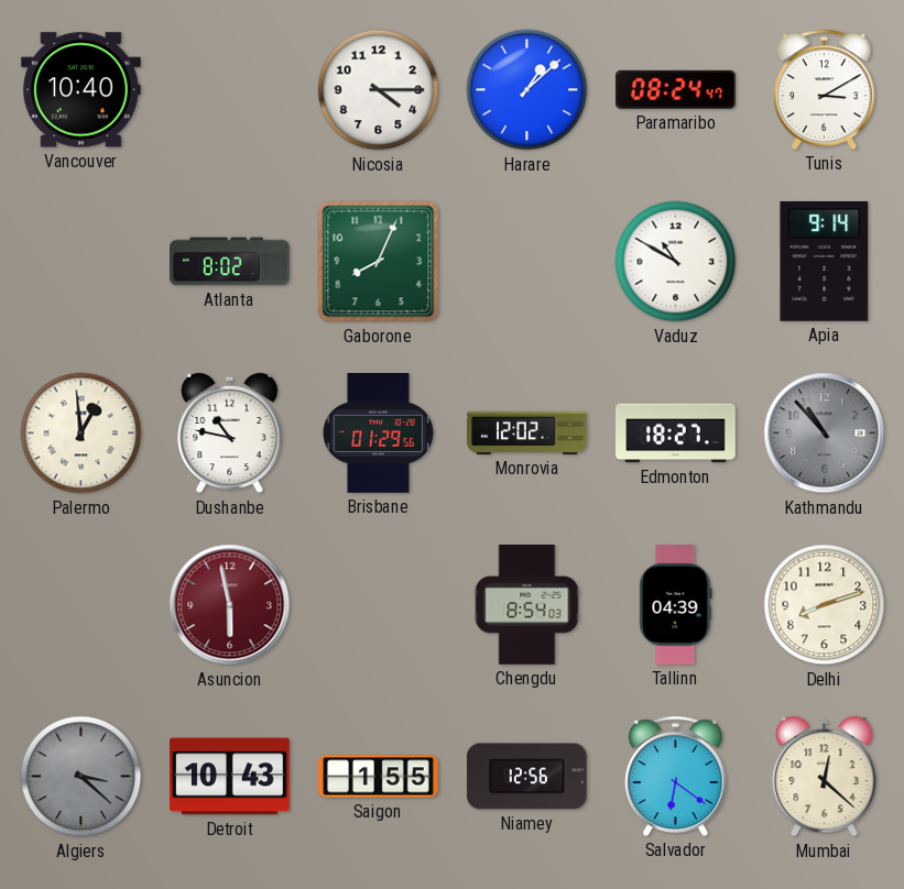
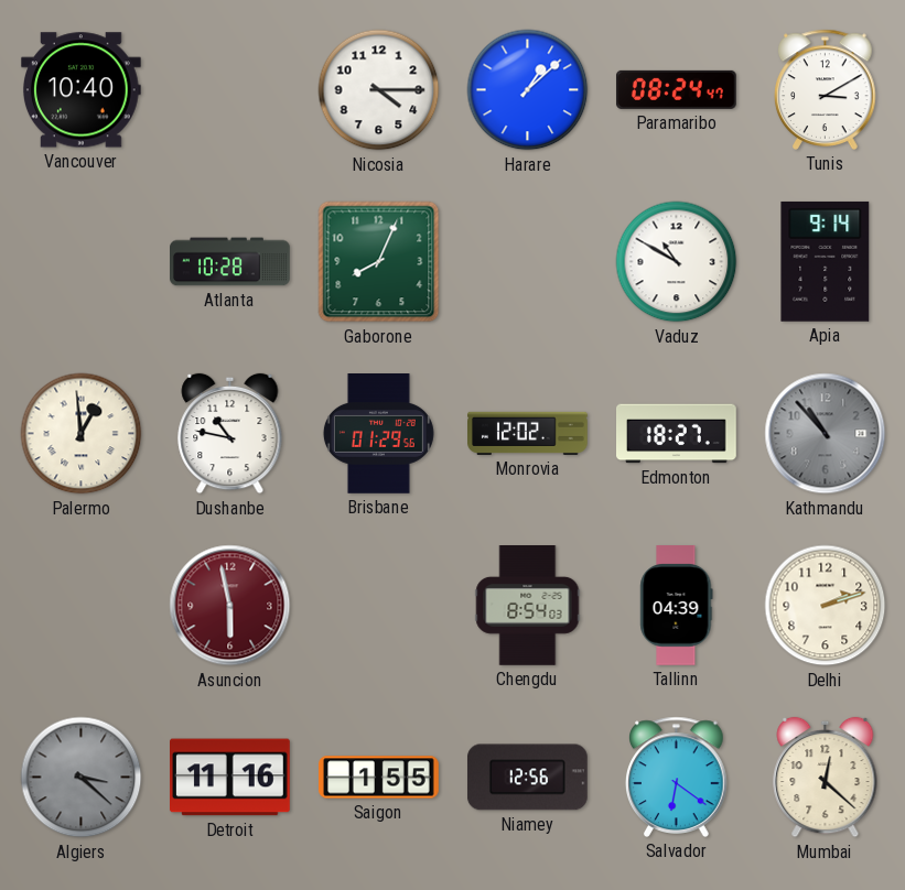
Atlanta: 8:02 -> 10:28 (230, 262)
Delhi: 8:12 -> 2:12 (826, 606)
Detroit: 10:43 -> 11:16 (230, 778)
